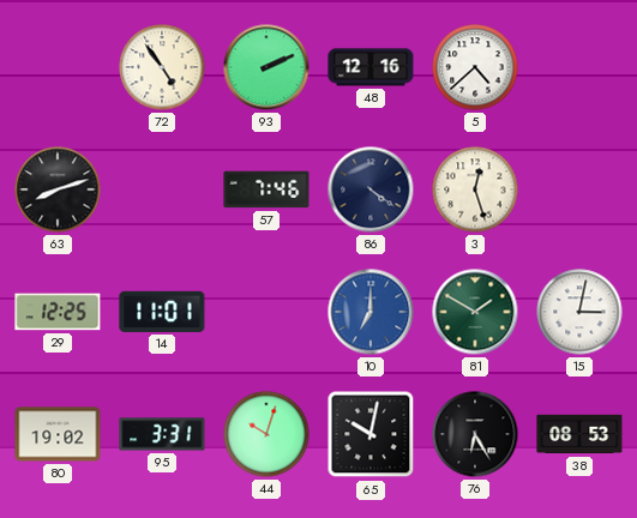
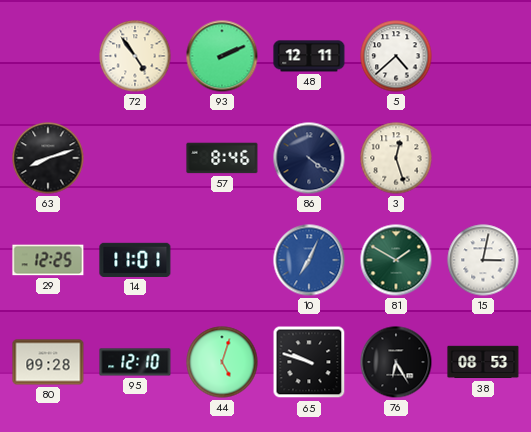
48: 12:16 -> 12:11 (309, 56)
57: 7:46 -> 8:46 (222, 158)
10: 7:00 -> 7:04 (309, 260)
80: 19:02 -> 09:28 (48, 362)
95: 3:31 -> 12:10 (135, 362)
44: 10:03 -> 5:03 (222, 362)
65: 10:02 -> 9:48 (309, 362)
